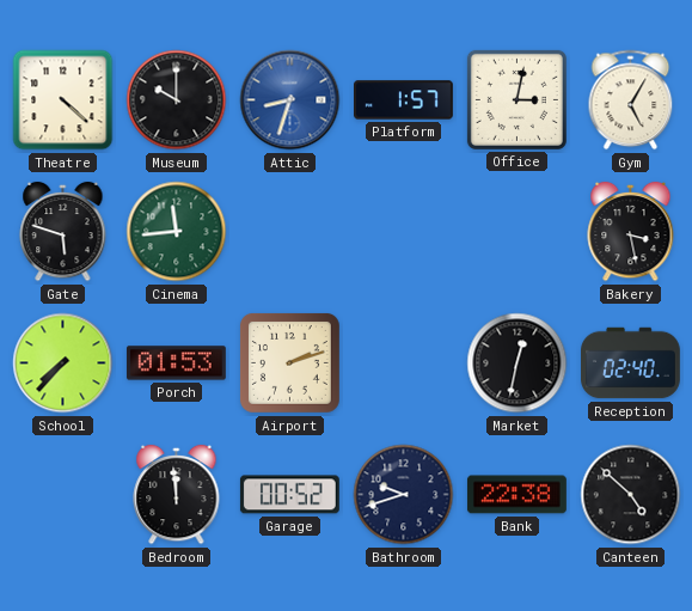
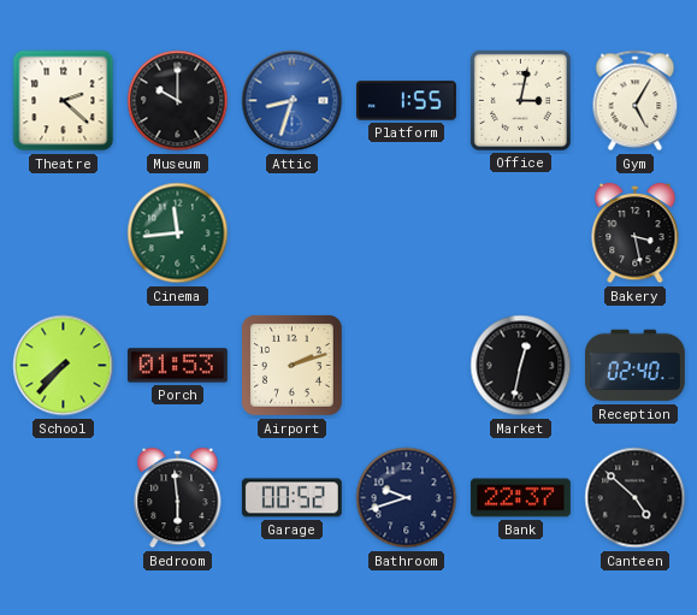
Theatre: 4:22 -> 2:22 (64, 101)
Platform: 1:57 -> 1:55 (407, 101)
Gate: 5:48 -> none (63, 232)
Bedroom: 11:59 -> 5:59 (178, 498)
Bank: 22:38 -> 22:37 (520, 498)
